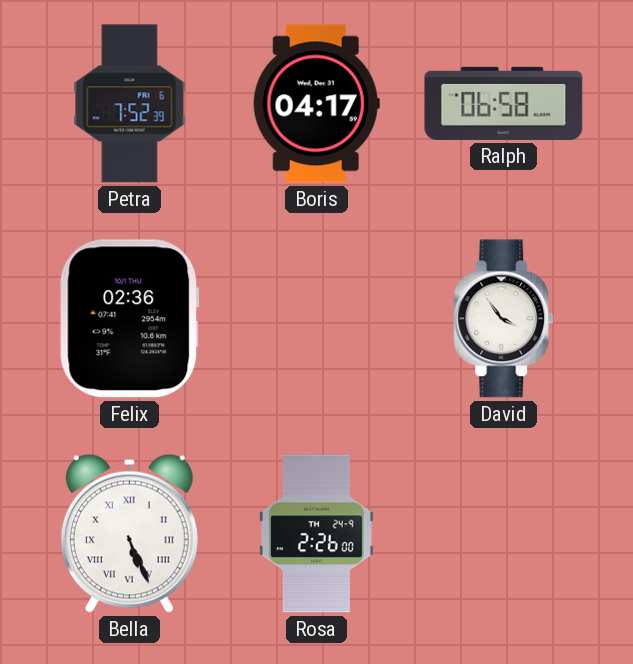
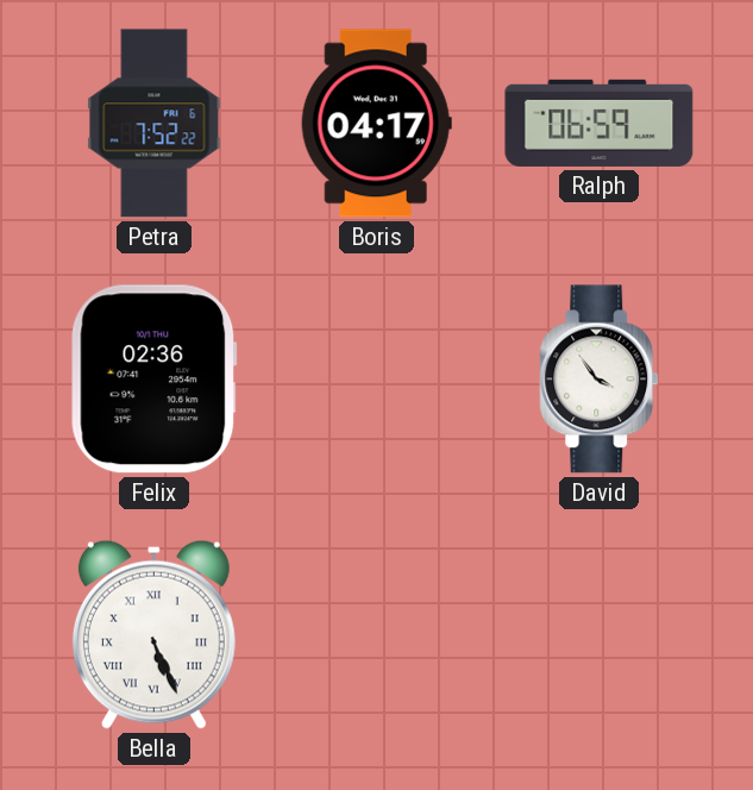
Petra: 7:52:39 -> 7:52:22 (155, 124)
Ralph: 06:58 -> 06:59 (600, 123)
Rosa: 2:26 -> none (316, 534)
